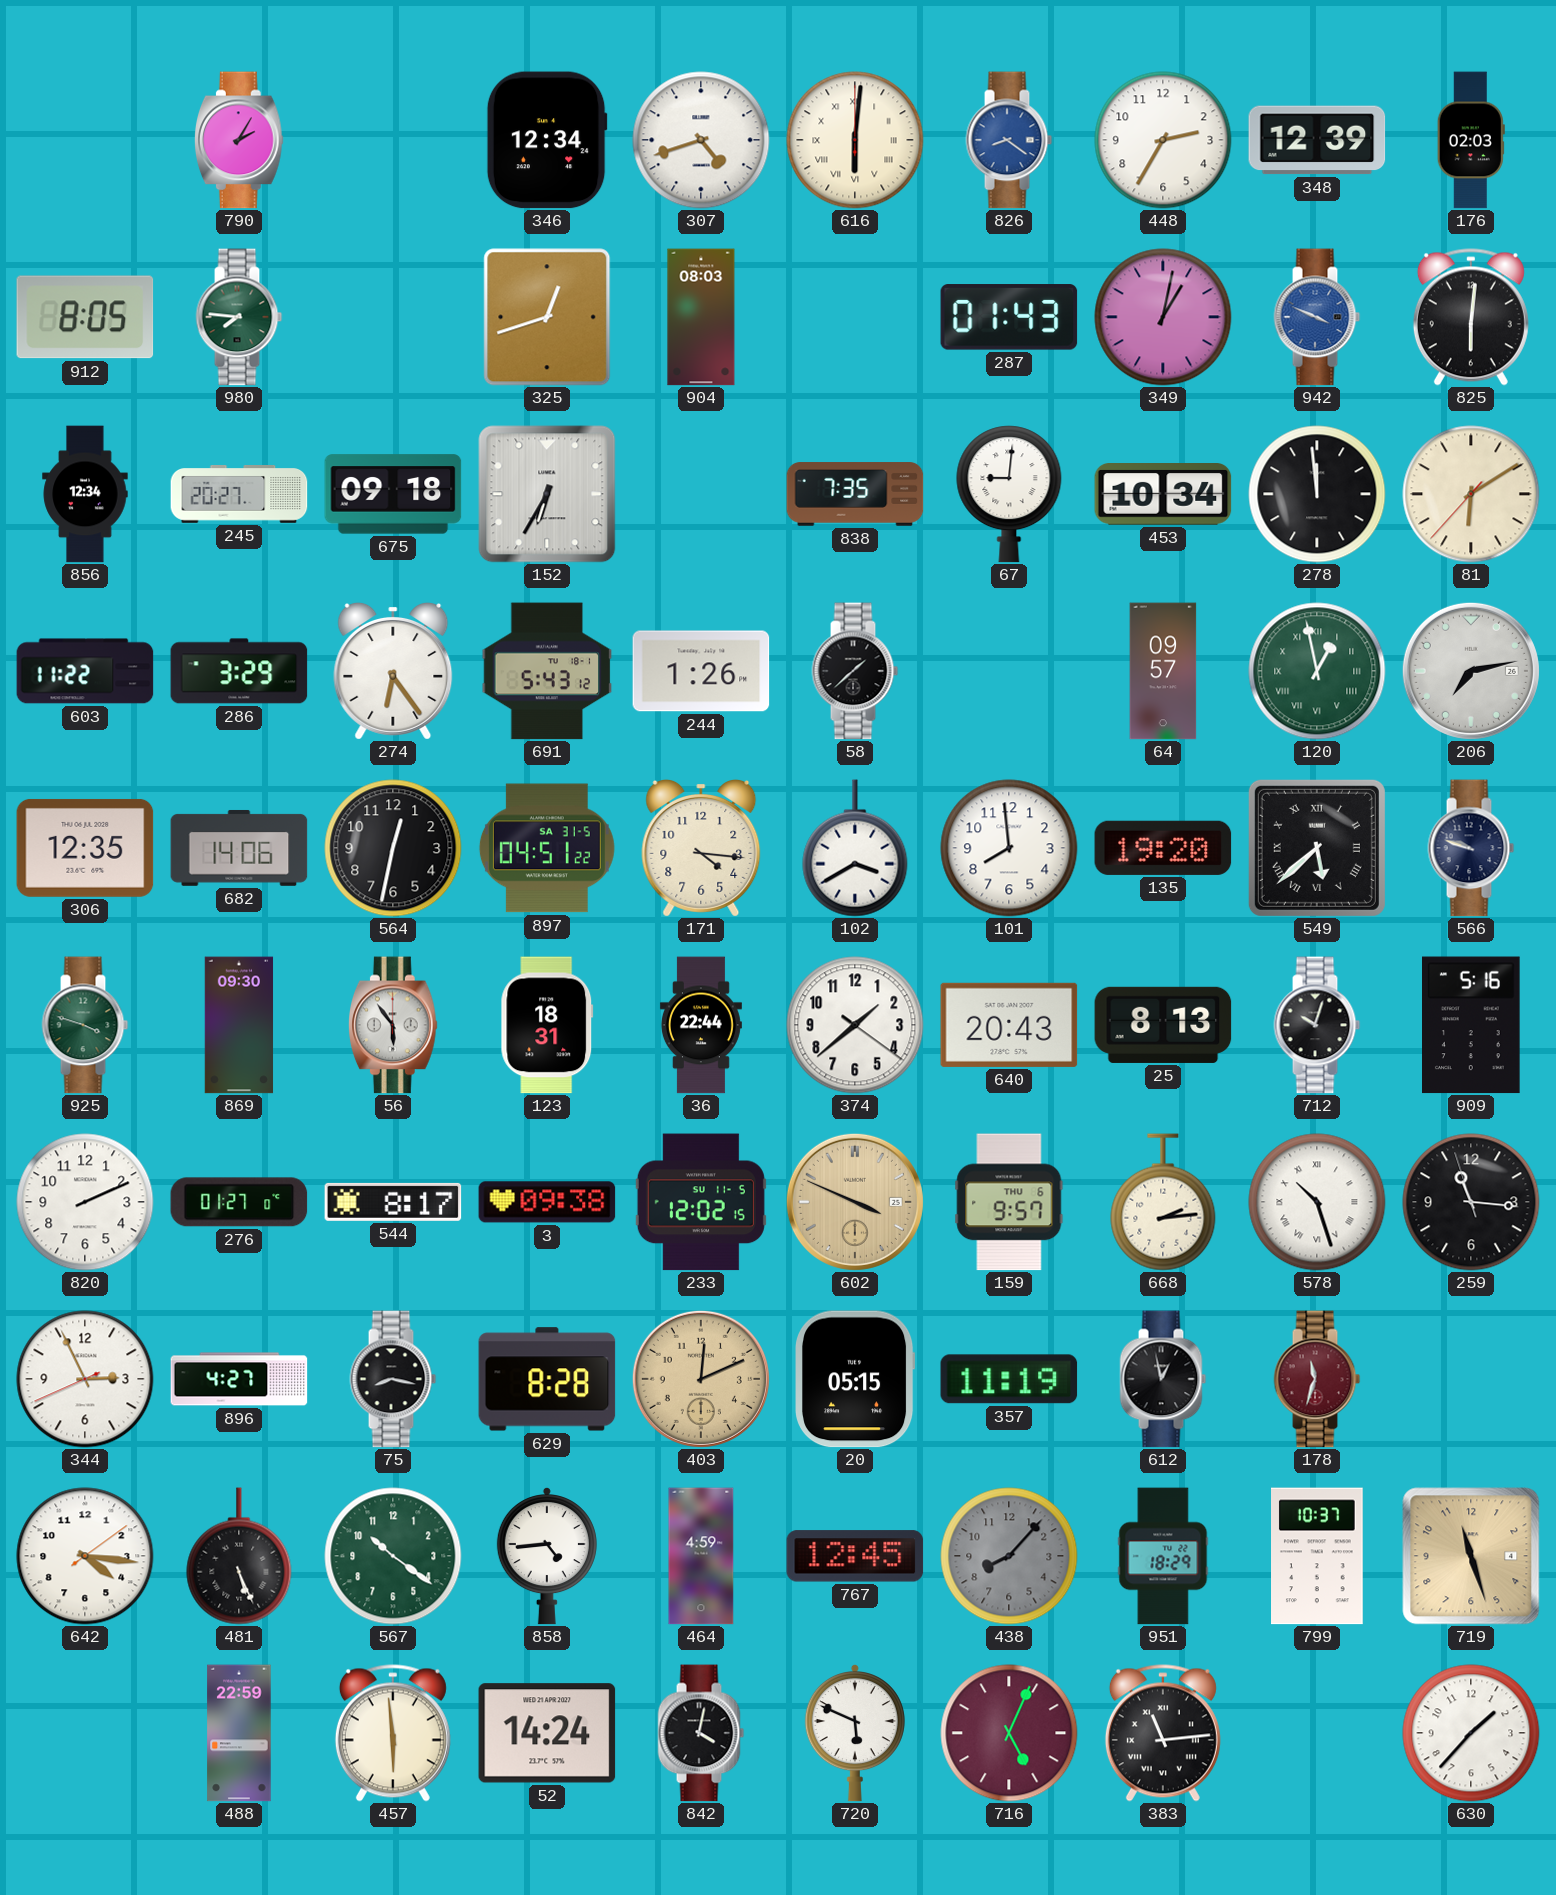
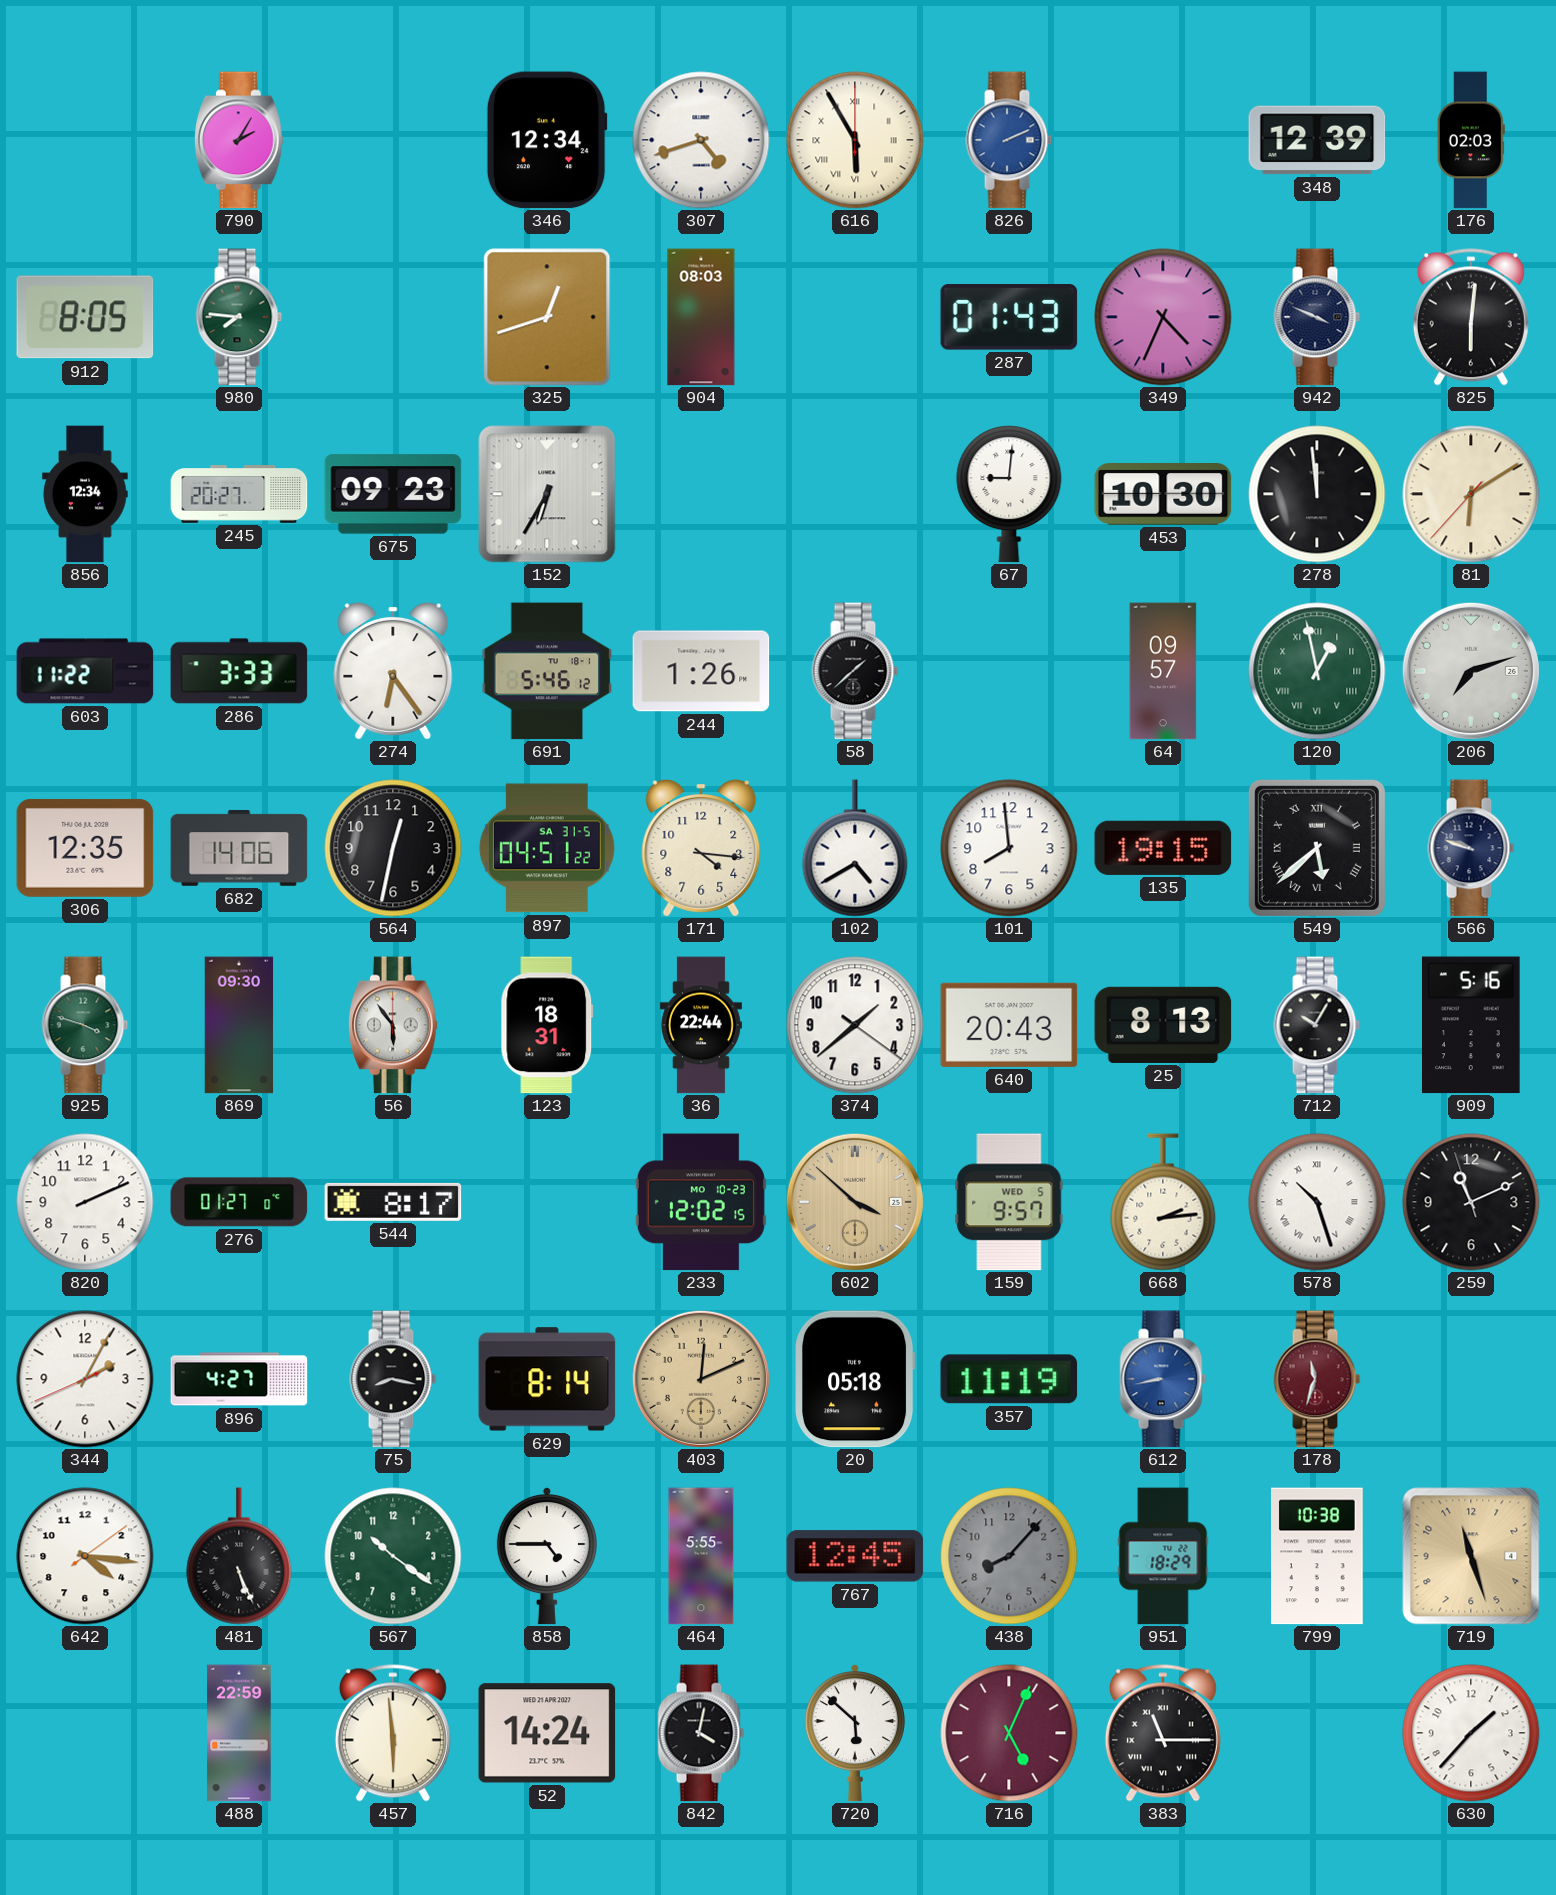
616: 6:01 -> 5:55 (855, 140)
826: 8:21 -> 2:11 (1009, 140)
448: 2:35 -> none (1163, 140)
349: 1:02 -> 4:34 (1163, 317)
942 dial: blue -> navy (1317, 317)
675: 09:18 -> 09:23 (393, 494)
838: 7:35 -> none (855, 494)
453: 10:34 -> 10:30 (1163, 495)
286: 3:29 -> 3:33 (239, 671)
691: 5:43 -> 5:46 (547, 671)
206: 7:13 -> 7:12 (1471, 671)
102: 3:40 -> 4:40 (855, 848)
135: 19:20 -> 19:15 (1163, 848)
712: 10:03 -> 10:05 (1317, 1025)
3: 09:38 -> none (547, 1202)
233 date: SU 11-5 -> MO 10-23 (701, 1202)
602: 3:49 -> 3:52 (855, 1202)
159 date: THU 6 -> WED 5 (1009, 1202)
259: 11:15 -> 11:10 (1471, 1202)
344: 2:55 -> 2:04 (85, 1379)
629: 8:28 -> 8:14 (547, 1379)
20: 05:15 -> 05:18 (856, 1379)
612: 12:58 -> 8:43 (1163, 1379)
612 dial: black -> blue (1163, 1379)
858: 4:44 -> 4:45 (547, 1556)
464: 4:59 -> 5:55 (701, 1556)
799: 10:37 -> 10:38 (1318, 1556)
720: 5:49 -> 5:52 (855, 1733)
383: 11:14 -> 11:15 (1163, 1733)
